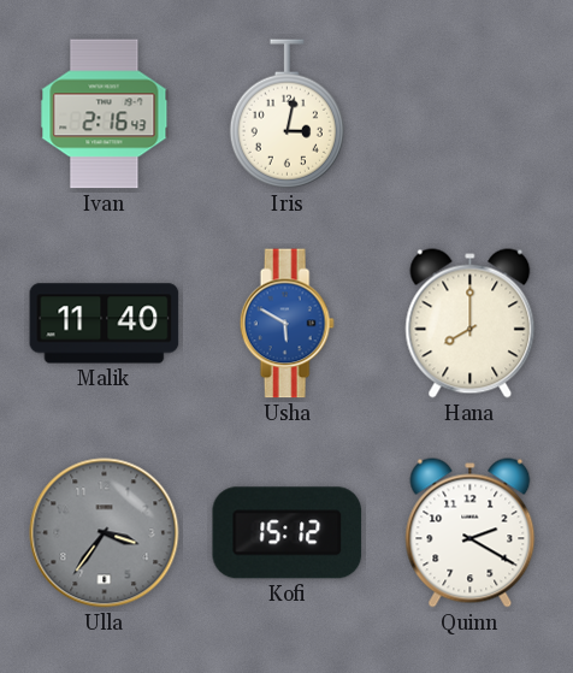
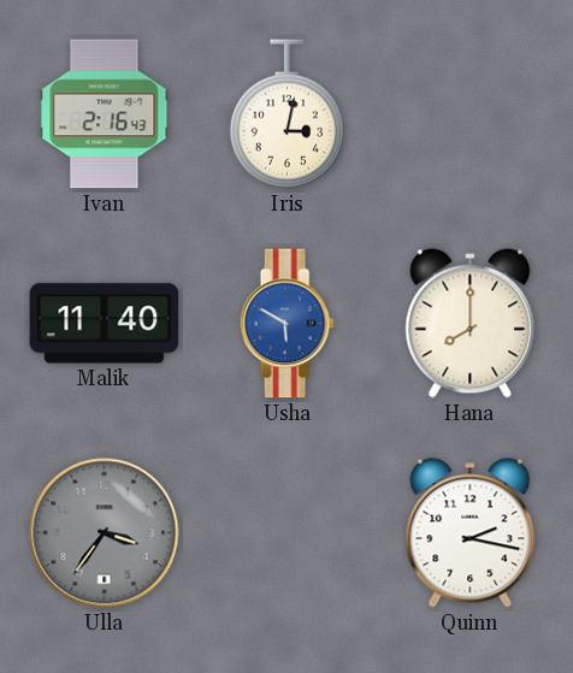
Kofi: 15:12 -> none (288, 533)
Quinn: 2:20 -> 2:17 (471, 533)
